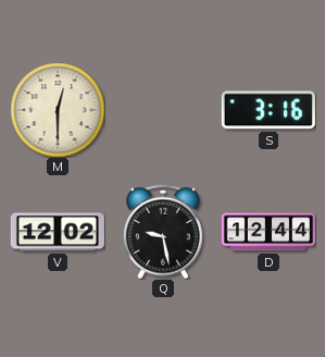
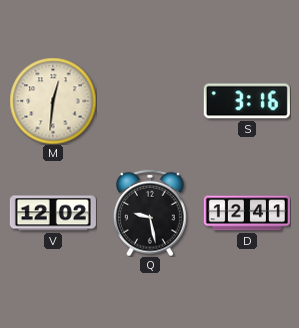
M: 12:30 -> 12:31 (53, 101)
D: 12:44 -> 12:41 (247, 213)
